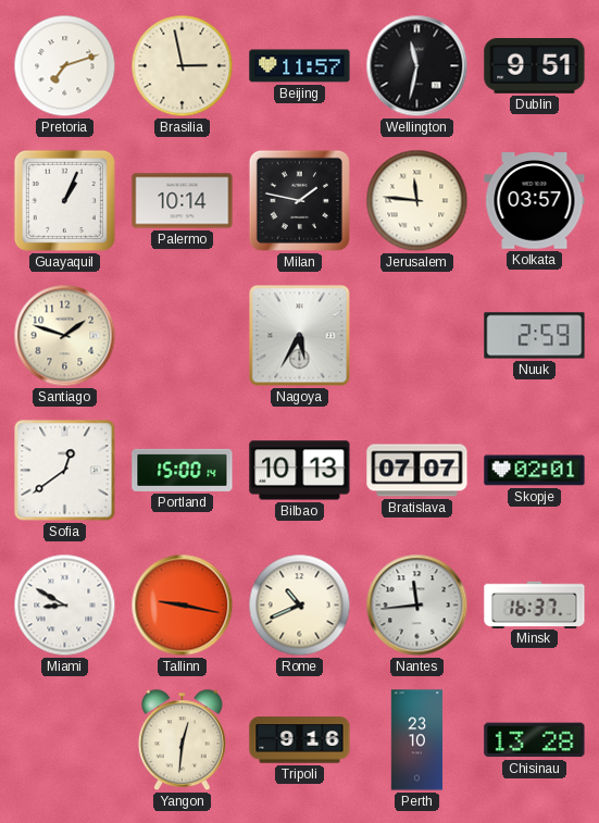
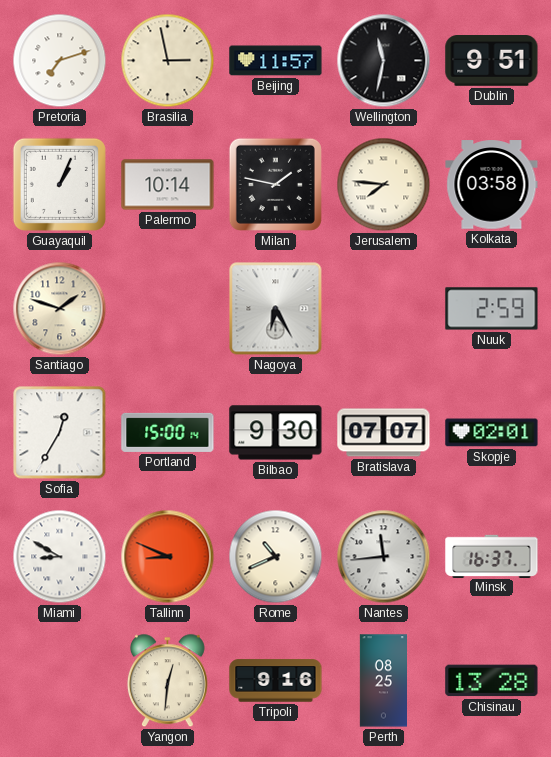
Jerusalem: 11:46 -> 7:46 (384, 185)
Kolkata: 03:57 -> 03:58 (492, 185)
Nagoya: 5:35 -> 6:25 (276, 309)
Sofia: 12:39 -> 12:35 (60, 433)
Bilbao: 10:13 -> 9:30 (276, 433)
Tallinn: 9:17 -> 8:49 (168, 557)
Perth: 23:10 -> 08:25 (383, 681)
